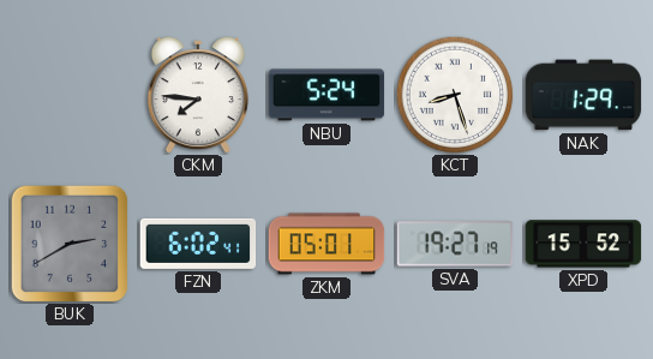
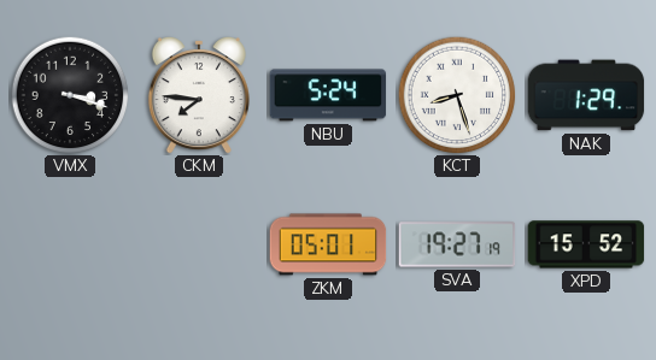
VMX: none -> 3:18 (70, 95)
BUK: 2:40 -> none (70, 244)
FZN: 6:02 -> none (198, 244)
